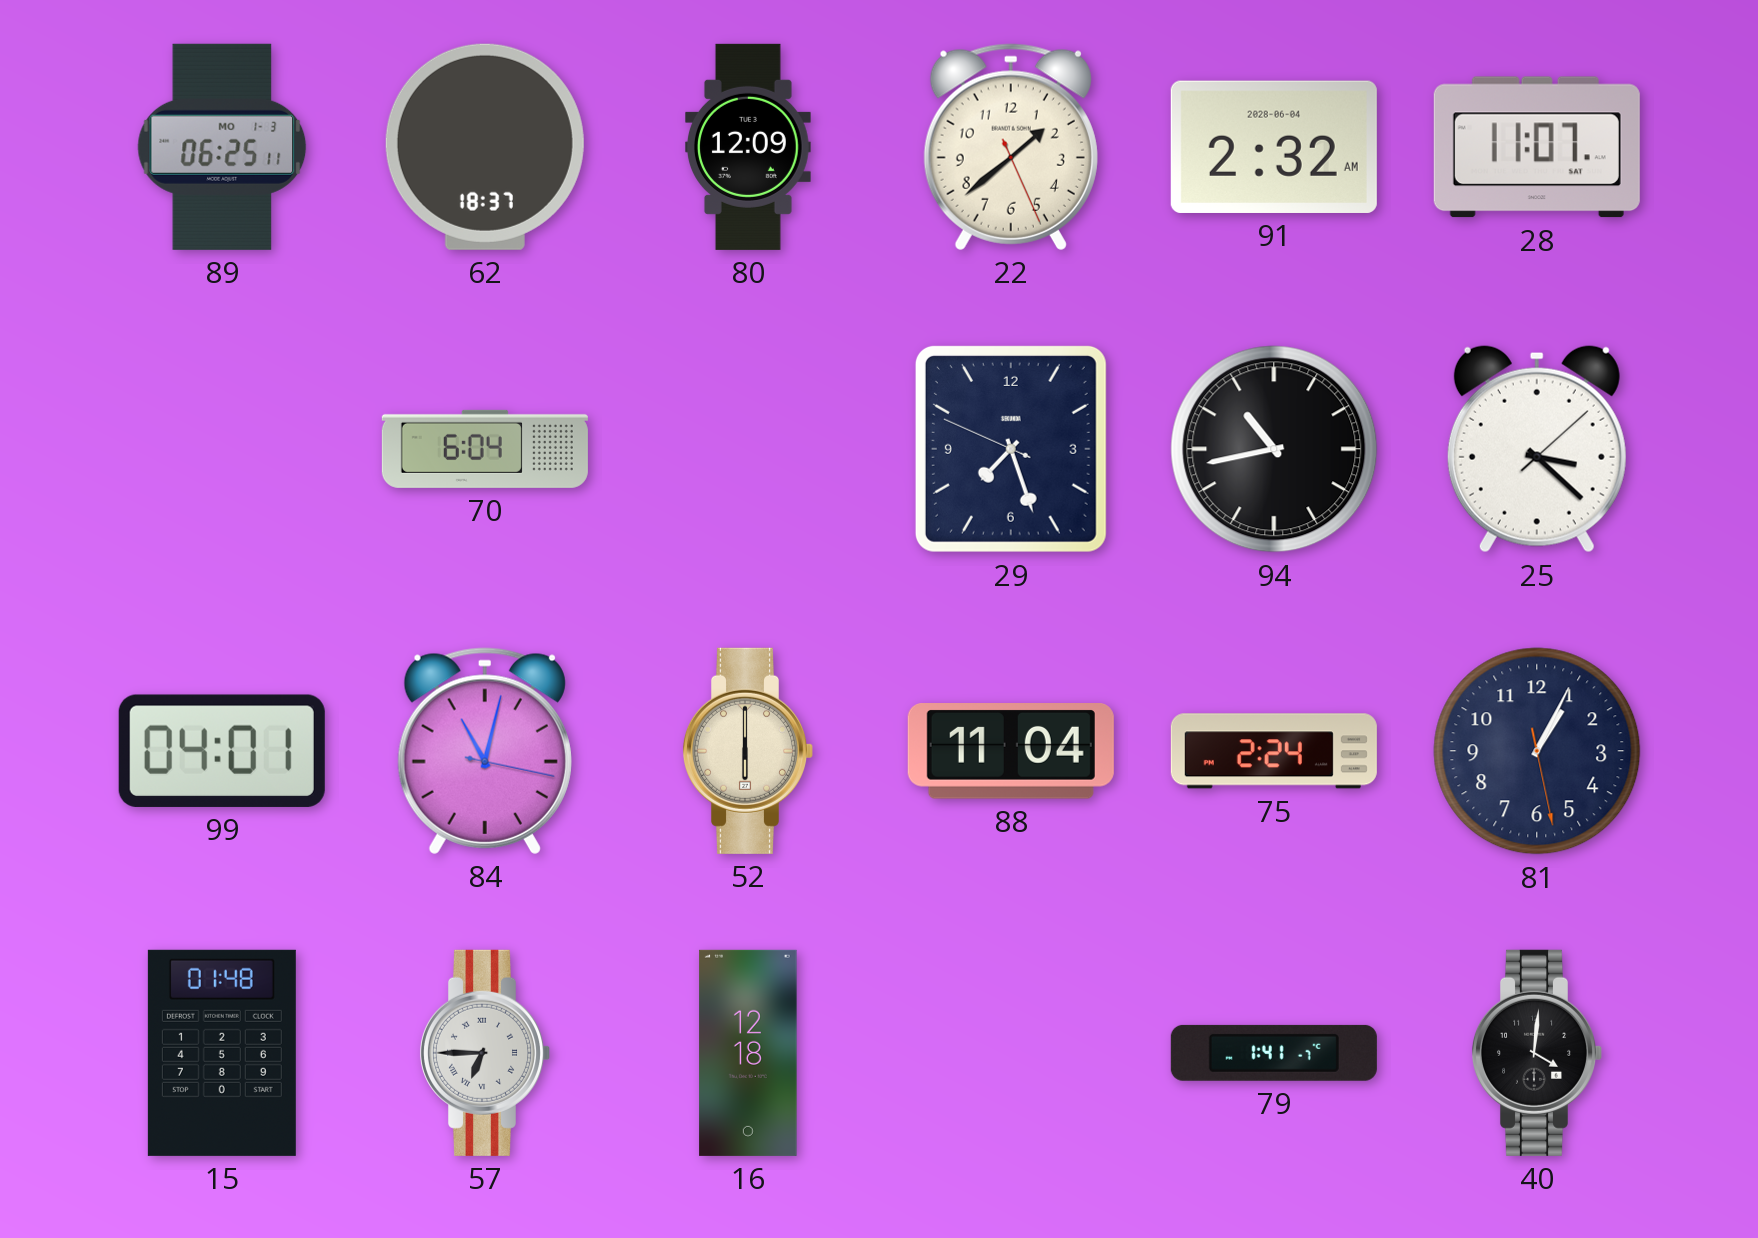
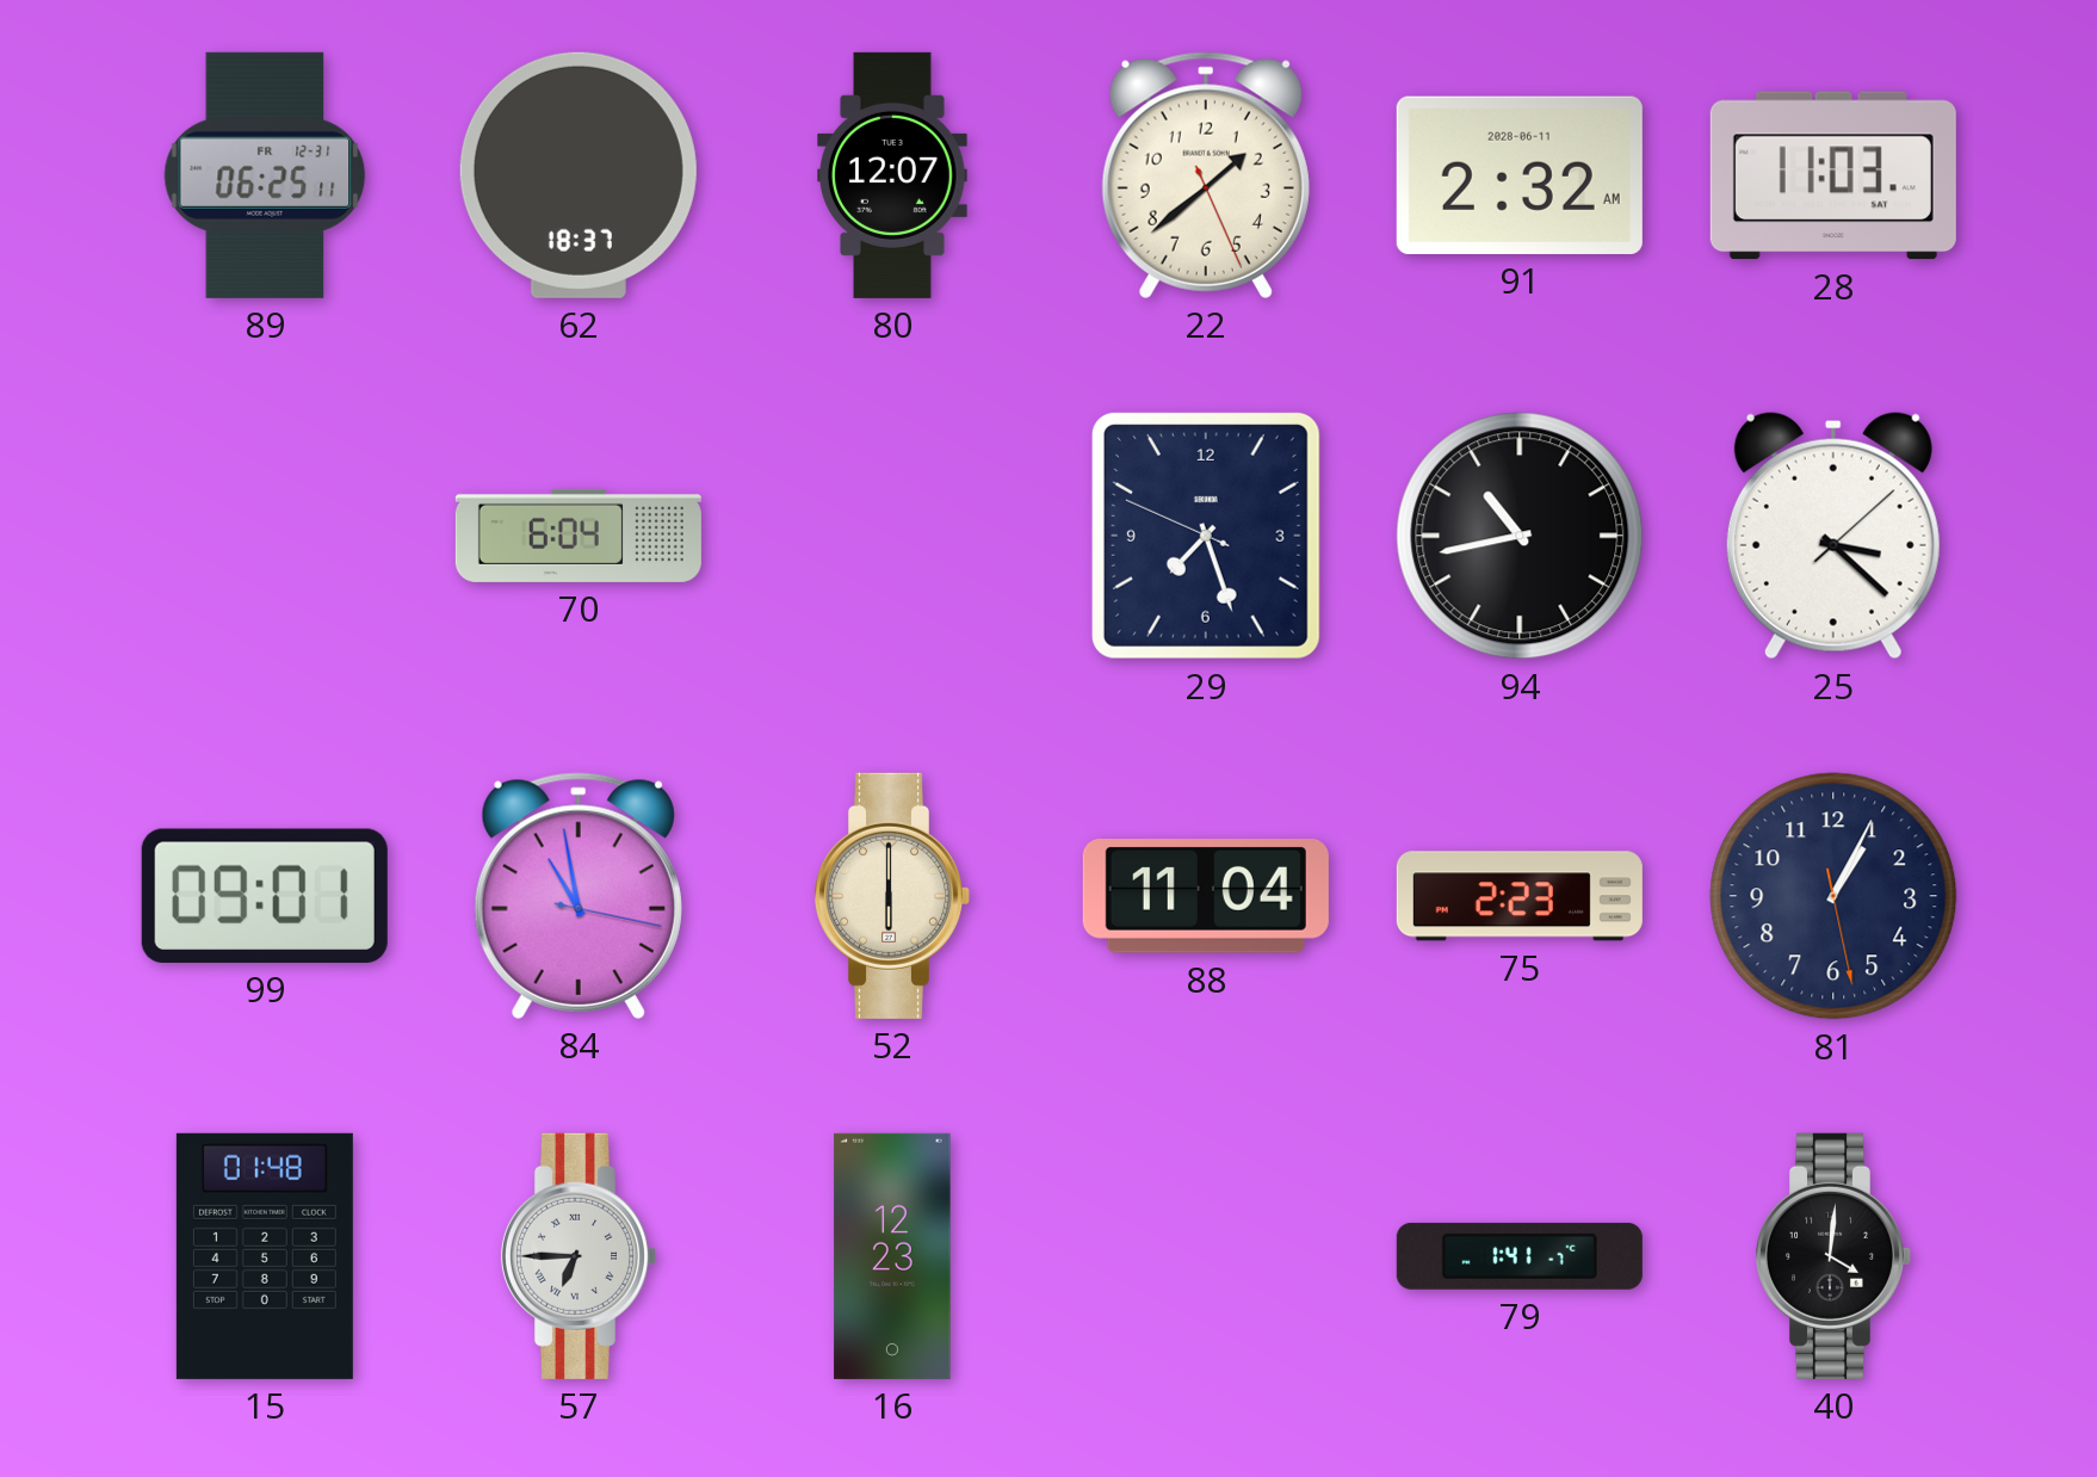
89 date: MO 1-3 -> FR 12-31 (265, 175)
80: 12:09 -> 12:07 (893, 175)
91 date: 2028-06-04 -> 2028-06-11 (1520, 175)
28: 11:07 -> 11:03 (1833, 175)
99: 04:01 -> 09:01 (265, 896)
84: 11:02 -> 10:58 (579, 896)
75: 2:24 -> 2:23 (1520, 896)
16: 12:18 -> 12:23 (892, 1256)
